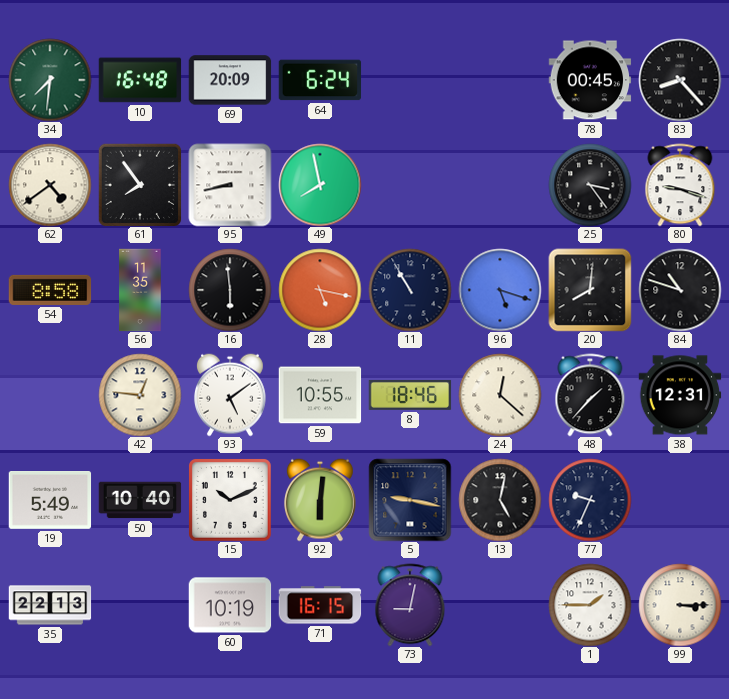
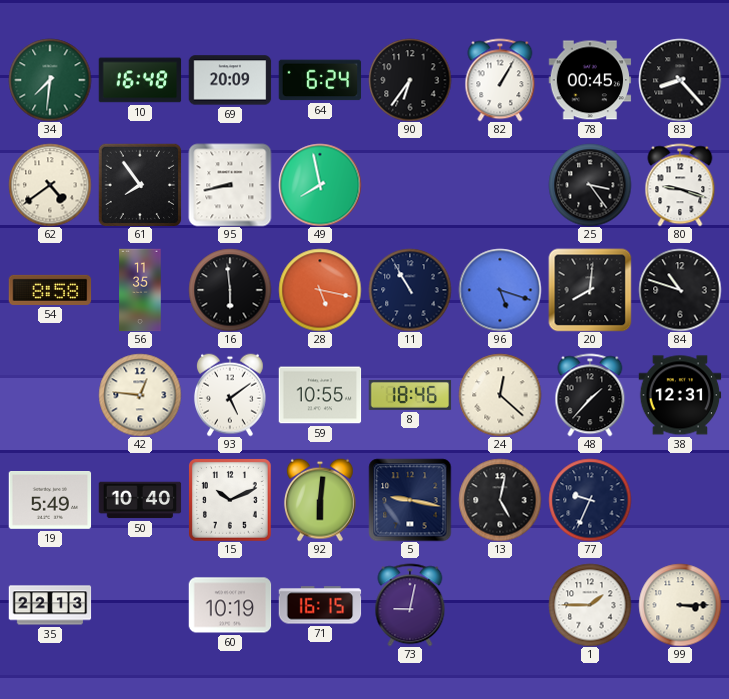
90: none -> 6:36 (410, 80)
82: none -> 1:05 (500, 80)
